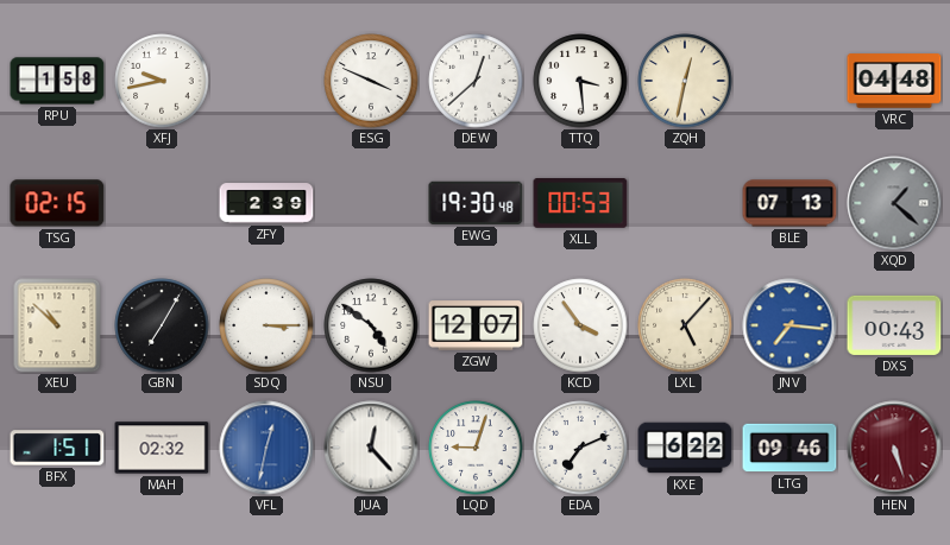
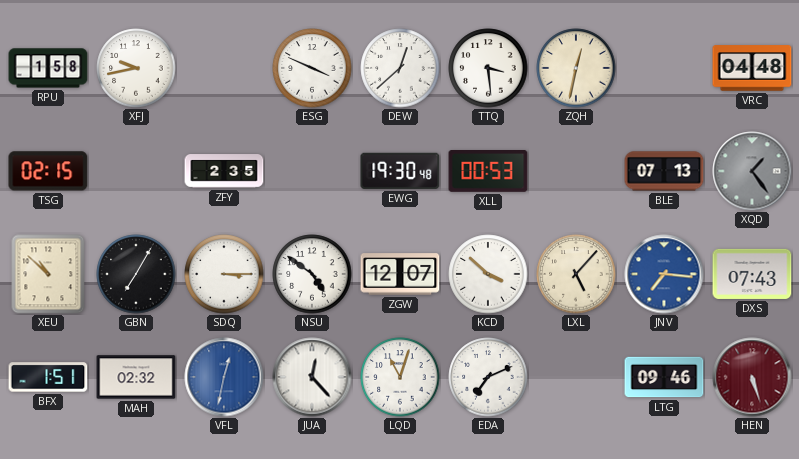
ZFY: 2:39 -> 2:35 (224, 171)
XQD: 1:22 -> 1:24 (752, 171)
KCD: 3:54 -> 3:52 (488, 274)
DXS: 00:43 -> 07:43 (752, 274)
LQD: 9:03 -> 11:03 (400, 377)
KXE: 6:22 -> none (685, 448)
